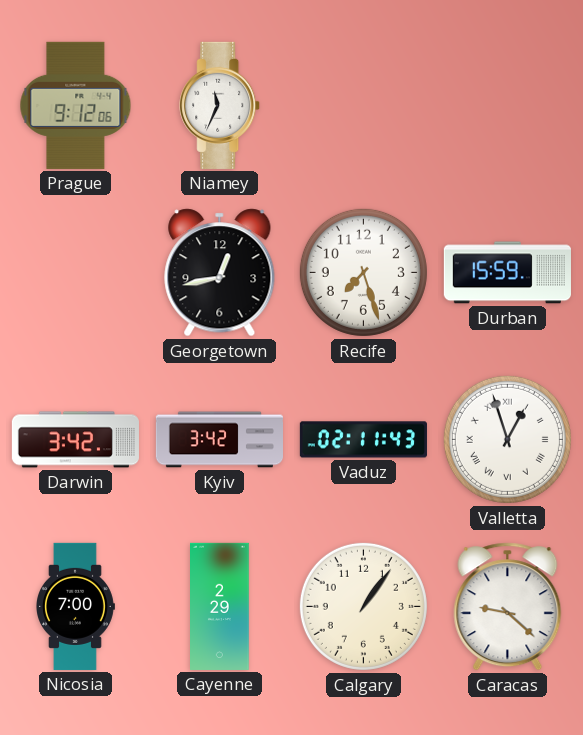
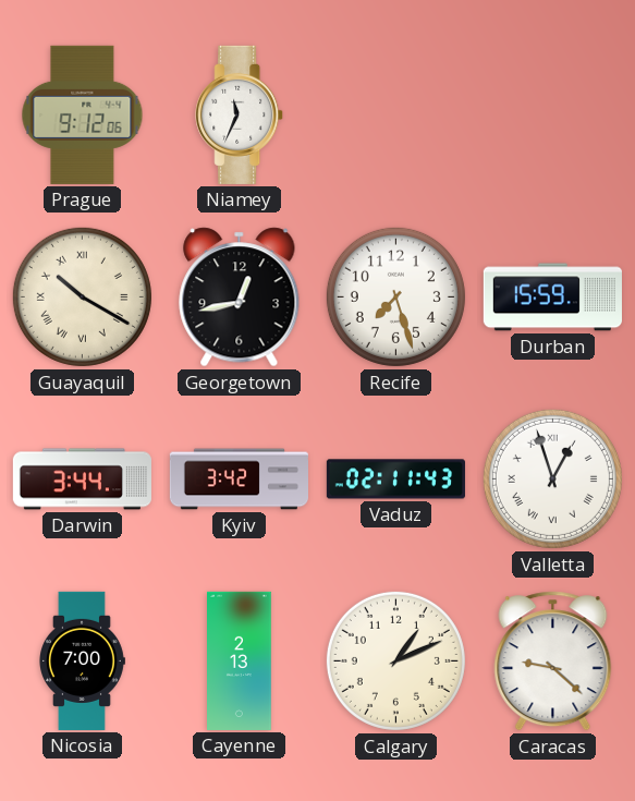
Guayaquil: none -> 10:20 (82, 296)
Darwin: 3:42 -> 3:44 (82, 480)
Cayenne: 2:29 -> 2:13 (240, 660)
Calgary: 1:06 -> 1:11 (395, 660)
